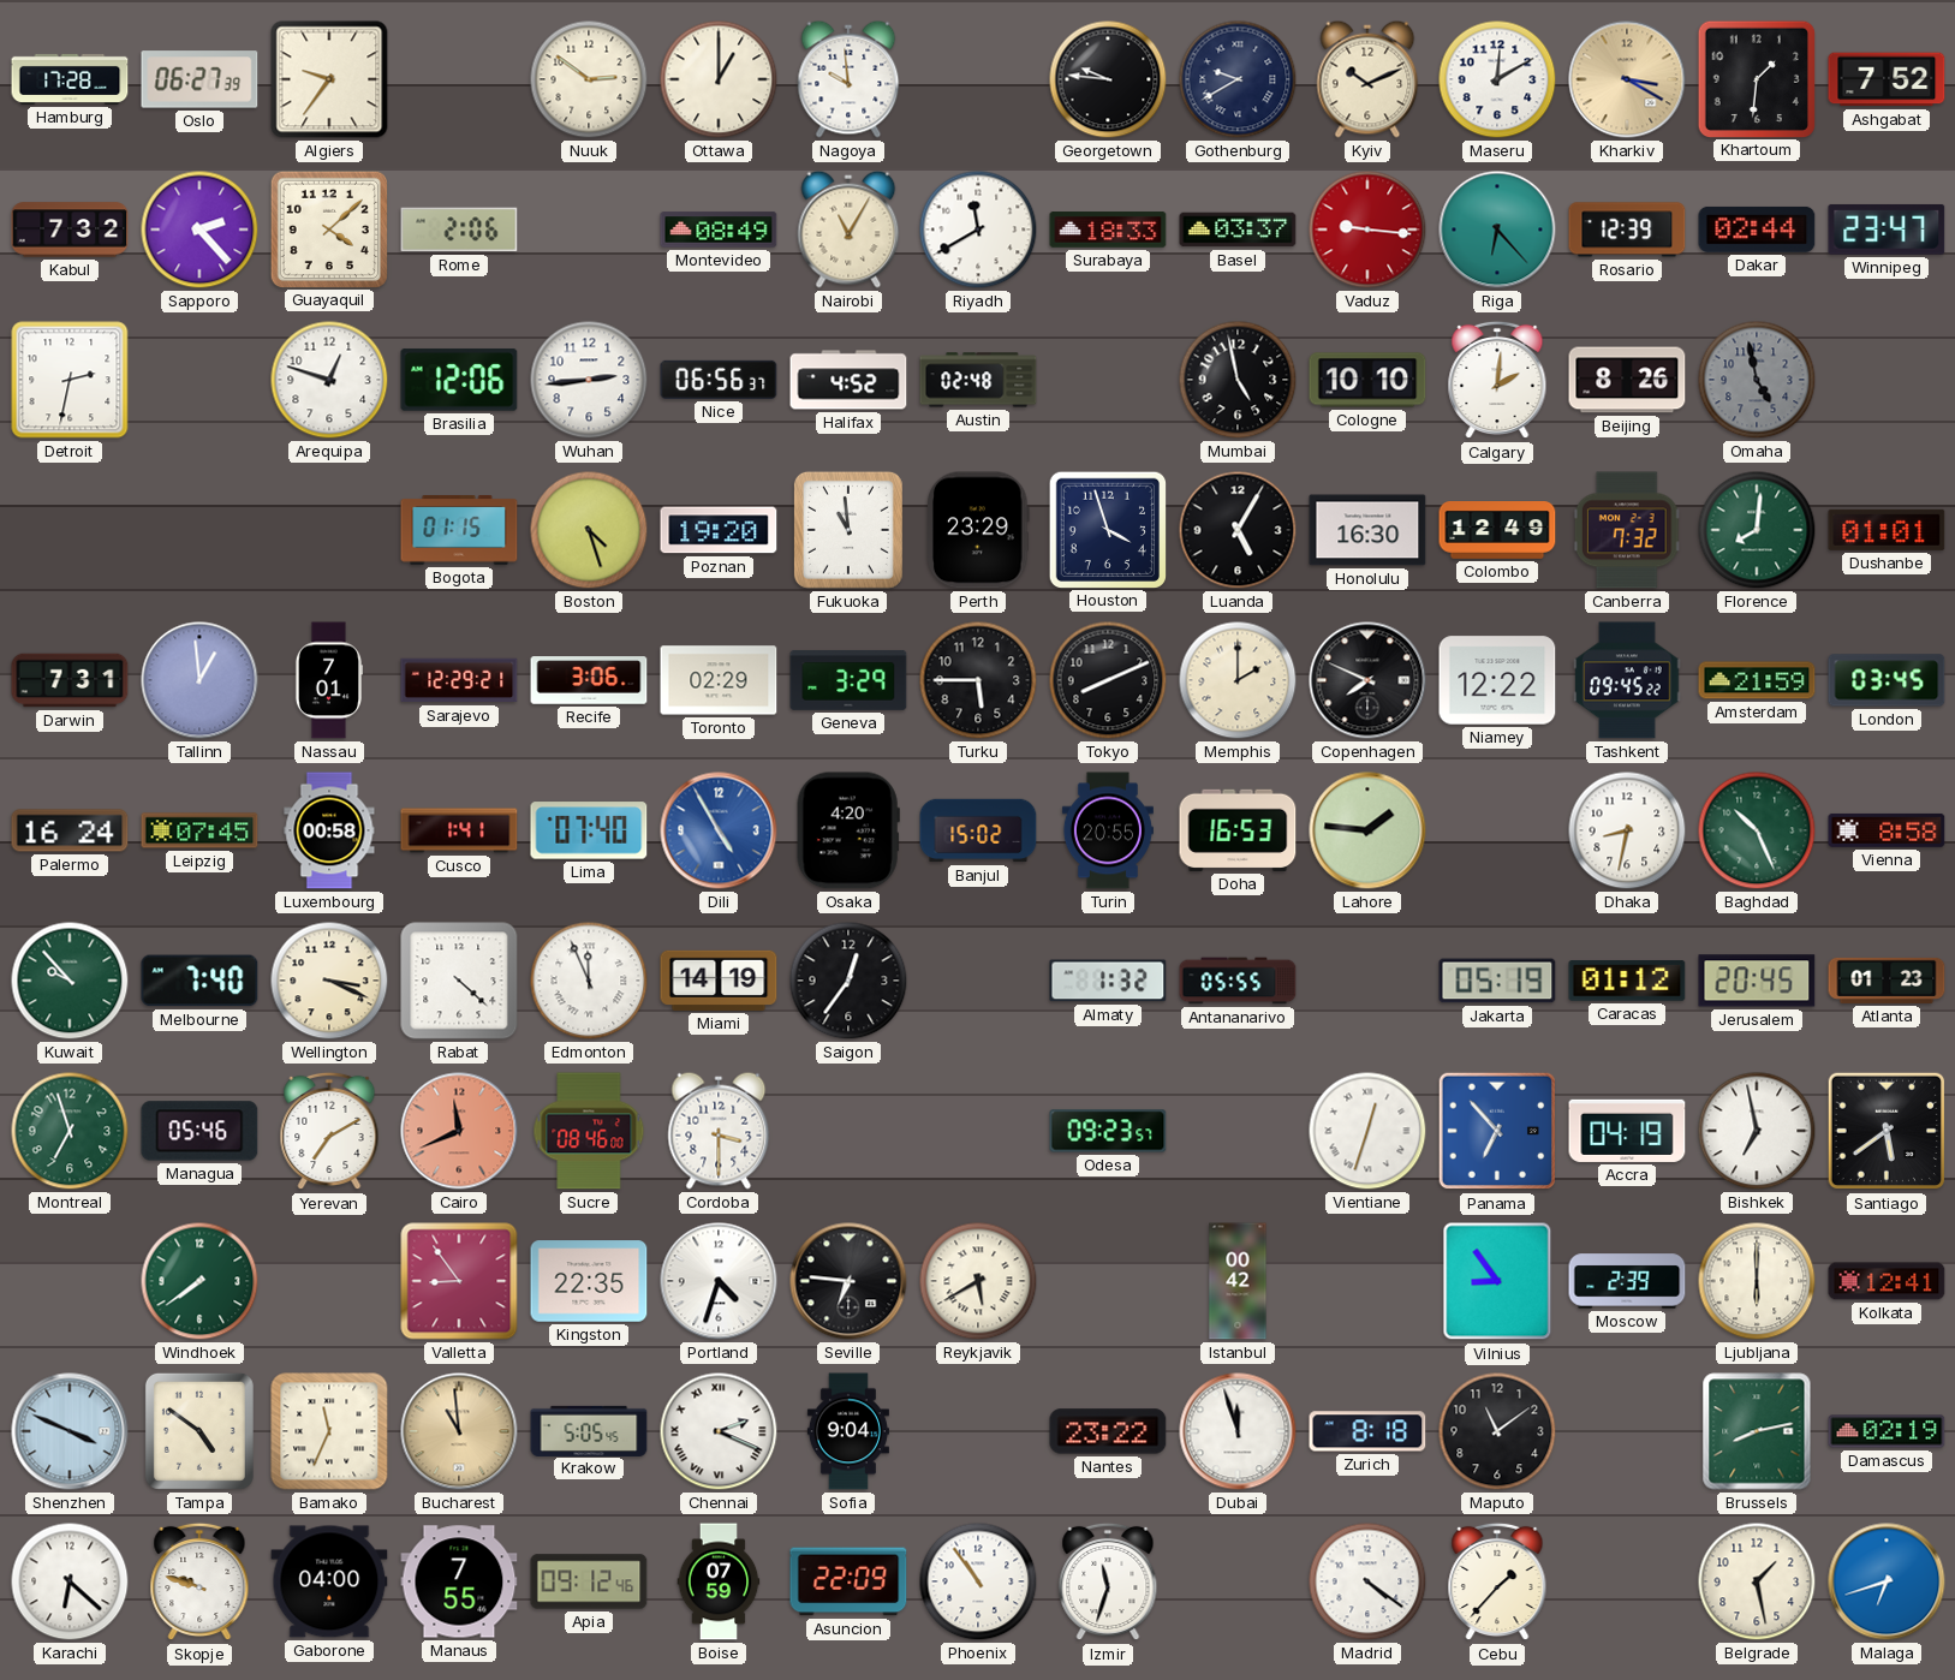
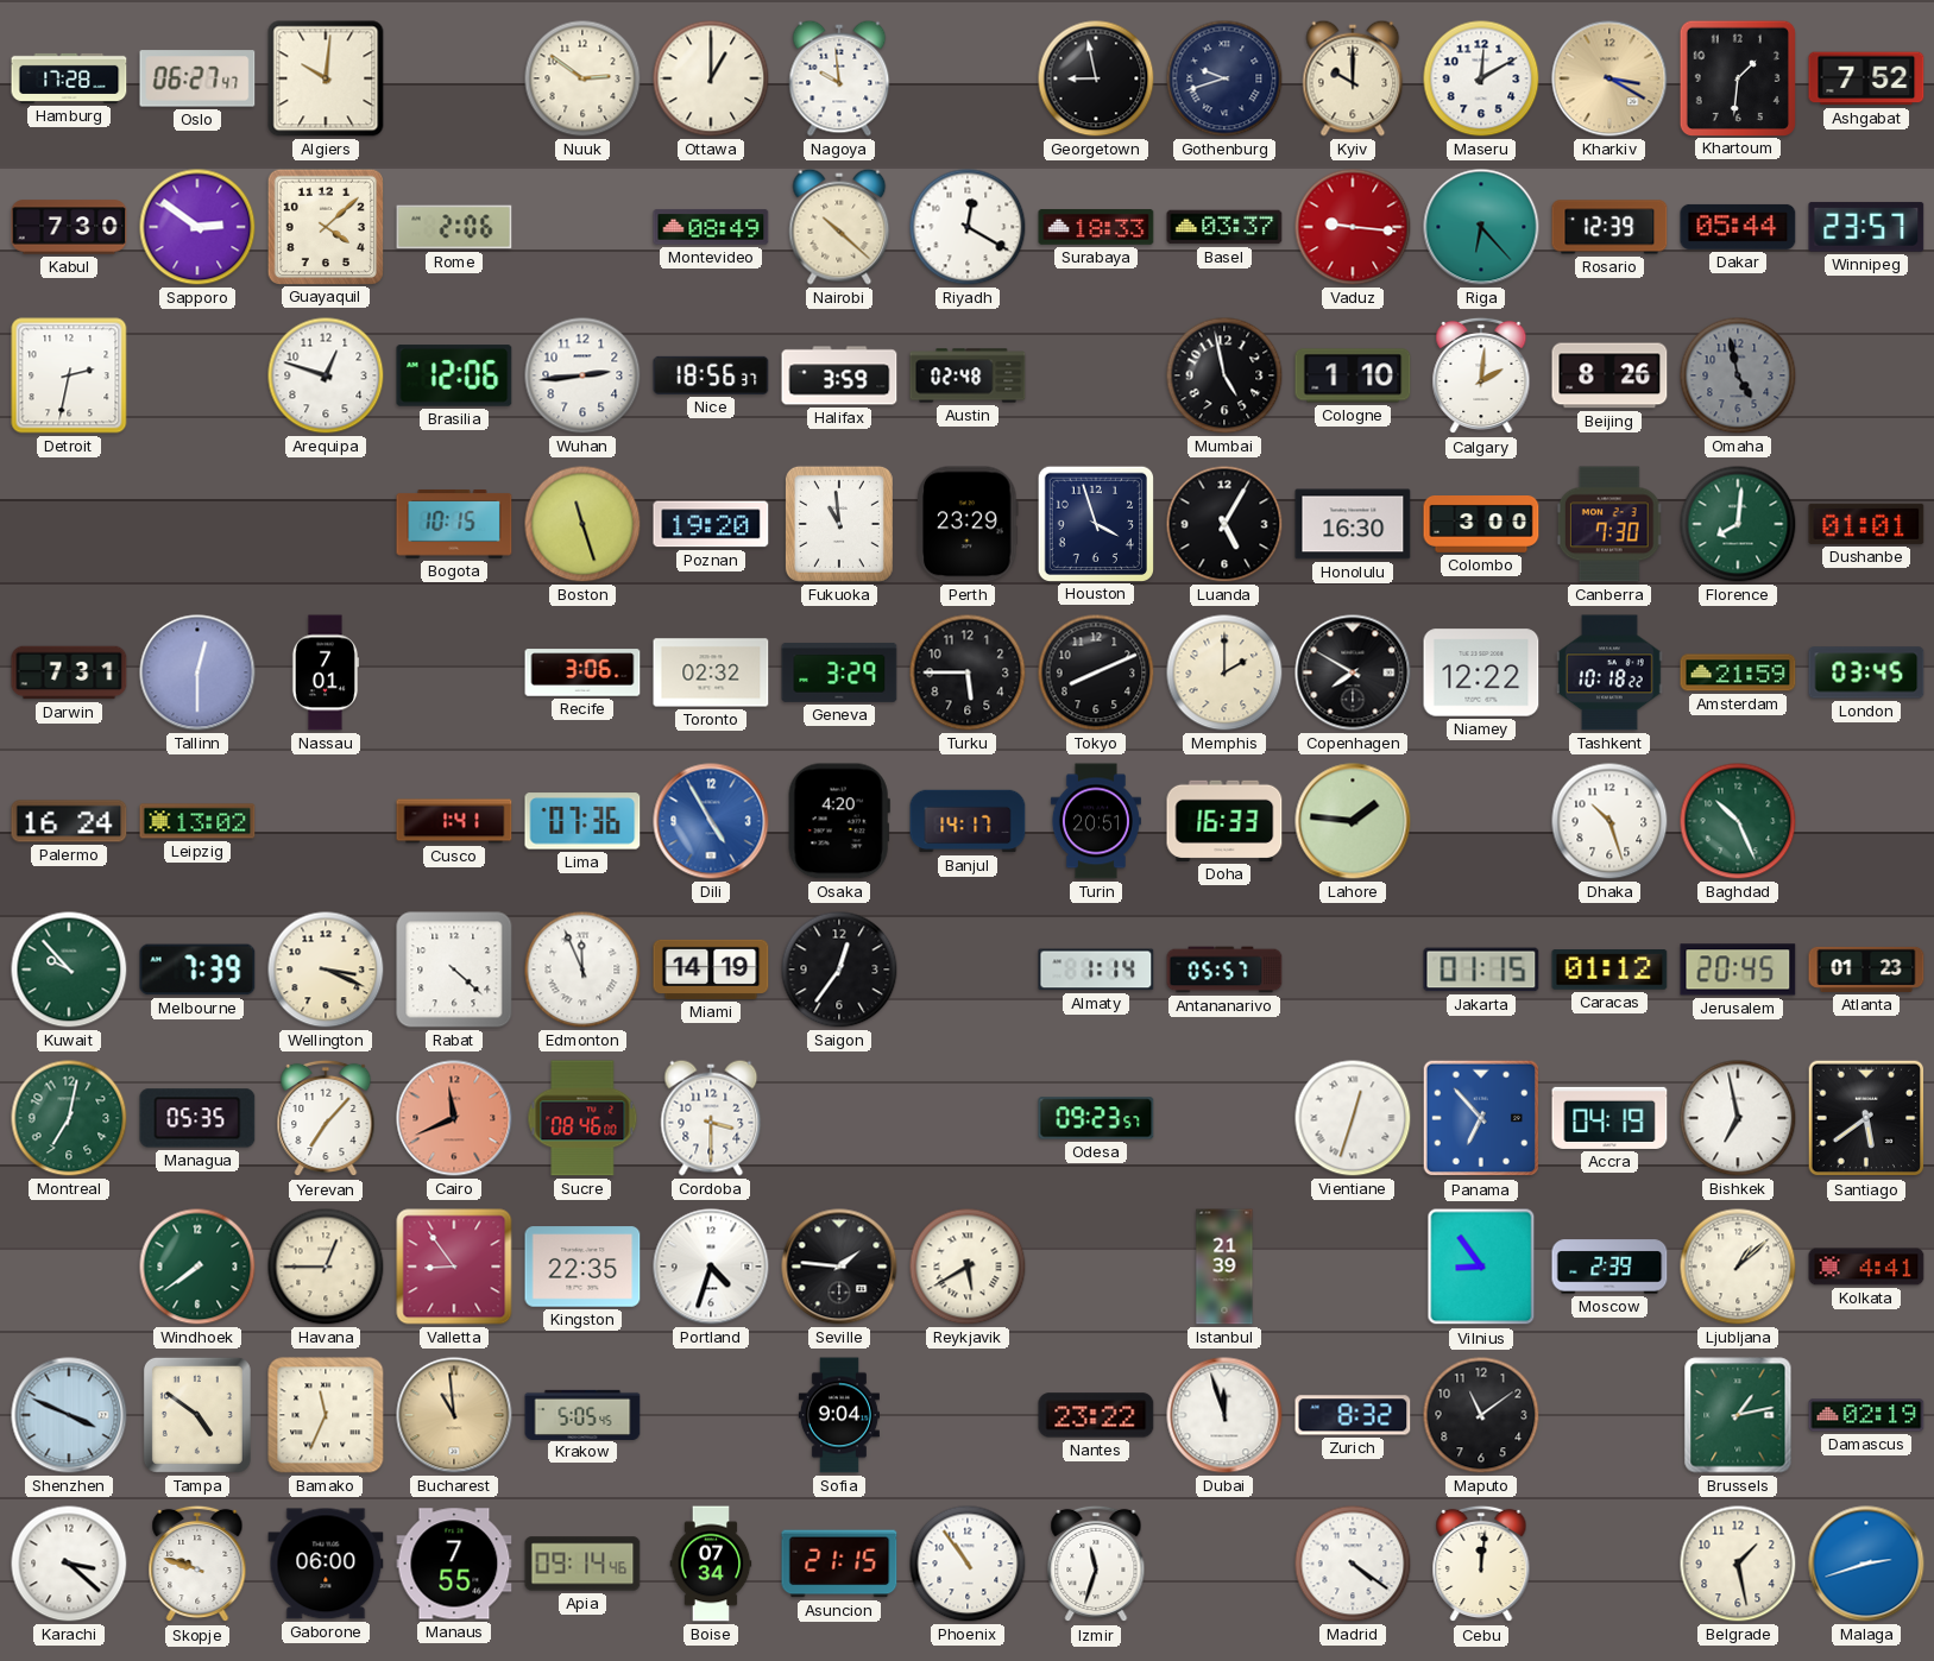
Oslo: 06:27:39 -> 06:27:47 (197, 78)
Algiers: 9:36 -> 10:01 (326, 78)
Georgetown: 9:46 -> 8:58 (1096, 78)
Gothenburg: 9:40 -> 9:42 (1224, 78)
Kyiv: 10:11 -> 10:00 (1353, 78)
Kabul: 7:32 -> 7:30 (69, 227)
Sapporo: 2:23 -> 2:51 (197, 227)
Nairobi: 11:05 -> 10:22 (839, 227)
Riyadh: 11:40 -> 12:20 (968, 227)
Dakar: 02:44 -> 05:44 (1738, 227)
Winnipeg: 23:47 -> 23:57 (1866, 227)
Nice: 06:56 -> 18:56 (711, 375)
Halifax: 4:52 -> 3:59 (839, 375)
Cologne: 10:10 -> 1:10 (1353, 375)
Bogota: 01:15 -> 10:15 (454, 524)
Boston: 4:27 -> 11:27 (582, 524)
Colombo: 12:49 -> 3:00 (1481, 525)
Canberra: 7:32 -> 7:30 (1609, 524)
Tallinn: 12:59 -> 12:30 (197, 672)
Sarajevo: 12:29 -> none (459, 680)
Toronto: 02:29 -> 02:32 (711, 672)
Copenhagen: 7:49 -> 7:50 (1353, 672)
Tashkent: 09:45 -> 10:18 (1609, 672)
Leipzig: 07:45 -> 13:02 (197, 821)
Luxembourg: 00:58 -> none (329, 830)
Lima: 07:40 -> 07:36 (582, 821)
Banjul: 15:02 -> 14:17 (968, 821)
Turin: 20:55 -> 20:51 (1096, 821)
Doha: 16:53 -> 16:33 (1224, 821)
Dhaka: 8:32 -> 10:27 (1609, 821)
Vienna: 8:58 -> none (1887, 830)
Melbourne: 7:40 -> 7:39 (197, 970)
Almaty: 1:32 -> 1:14 (1096, 970)
Antananarivo: 05:55 -> 05:57 (1224, 970)
Jakarta: 05:19 -> 01:15 (1481, 970)
Montreal: 6:57 -> 7:02 (69, 1118)
Managua: 05:46 -> 05:35 (197, 1118)
Yerevan: 7:10 -> 7:07 (326, 1118)
Havana: none -> 12:45 (326, 1267)
Seville: 6:46 -> 1:46 (839, 1267)
Istanbul: 00:42 -> 21:39 (1224, 1267)
Ljubljana: 6:00 -> 1:08 (1738, 1267)
Kolkata: 12:41 -> 4:41 (1866, 1267)
Chennai: 2:19 -> none (719, 1431)
Zurich: 8:18 -> 8:32 (1353, 1415)
Brussels: 8:13 -> 1:13 (1738, 1415)
Karachi: 6:22 -> 3:22 (69, 1564)
Gaborone: 04:00 -> 06:00 (326, 1564)
Apia: 09:12 -> 09:14 (582, 1564)
Boise: 07:59 -> 07:34 (711, 1564)
Asuncion: 22:09 -> 21:15 (839, 1564)
Cebu: 1:37 -> 12:01 (1481, 1564)
Malaga: 6:42 -> 2:42 (1866, 1564)
